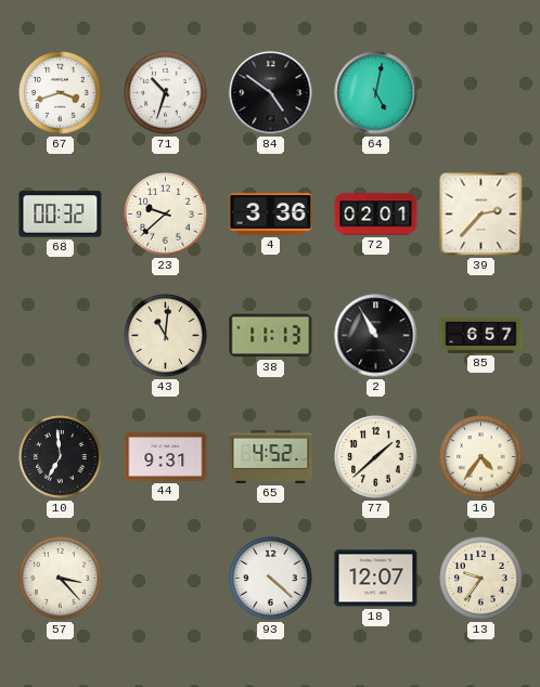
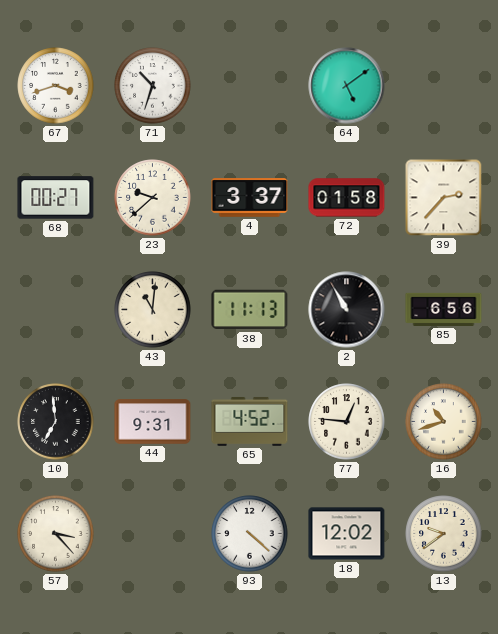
84: 4:51 -> none (271, 93)
64: 5:02 -> 5:09 (347, 86)
68: 00:32 -> 00:27 (56, 198)
4: 3:36 -> 3:37 (250, 198)
72: 02:01 -> 01:58 (347, 198)
85: 6:57 -> 6:56 (444, 309)
77: 1:38 -> 12:46 (347, 422)
16: 4:36 -> 10:42 (444, 422)
18: 12:07 -> 12:02 (347, 534)
13: 9:36 -> 9:39 (444, 534)
